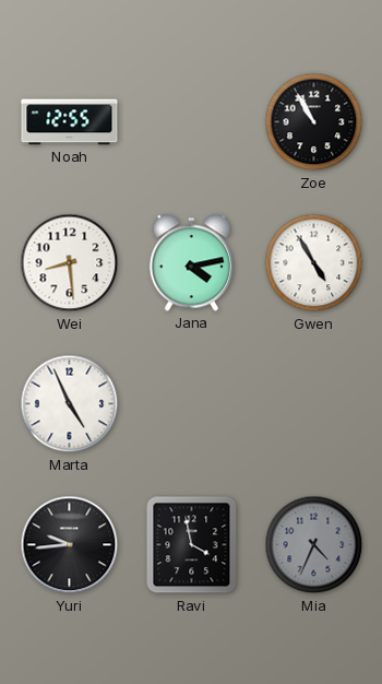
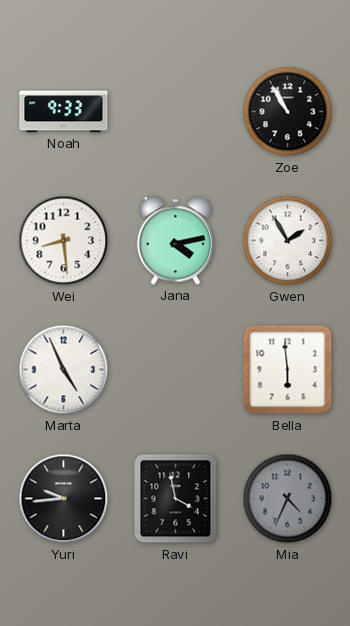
Noah: 12:55 -> 9:33 (64, 112)
Gwen: 4:55 -> 1:55 (288, 241)
Bella: none -> 5:59 (288, 370)
